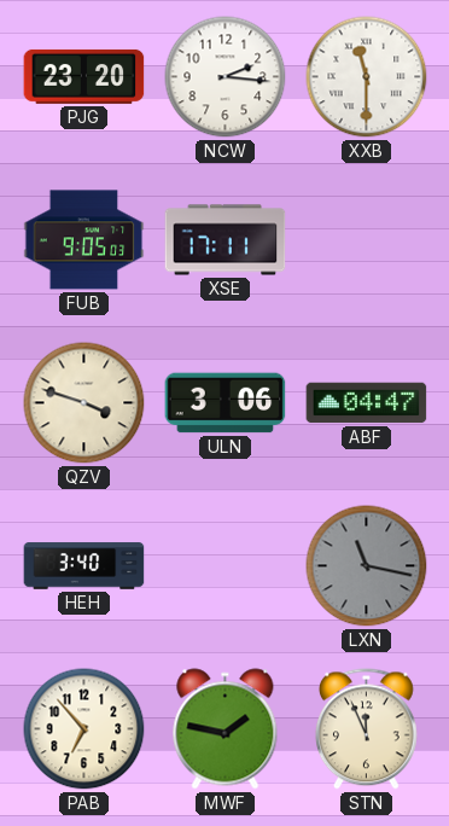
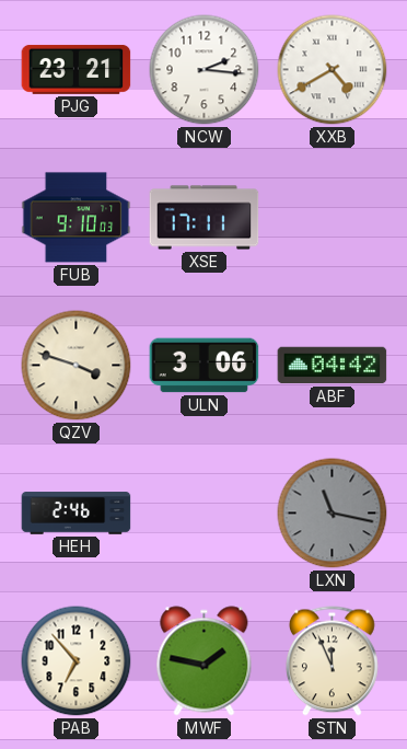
PJG: 23:20 -> 23:21 (77, 69)
XXB: 11:30 -> 4:40 (333, 70)
FUB: 9:05 -> 9:10 (77, 218)
ABF: 04:47 -> 04:42 (333, 366)
HEH: 3:40 -> 2:46 (77, 514)
